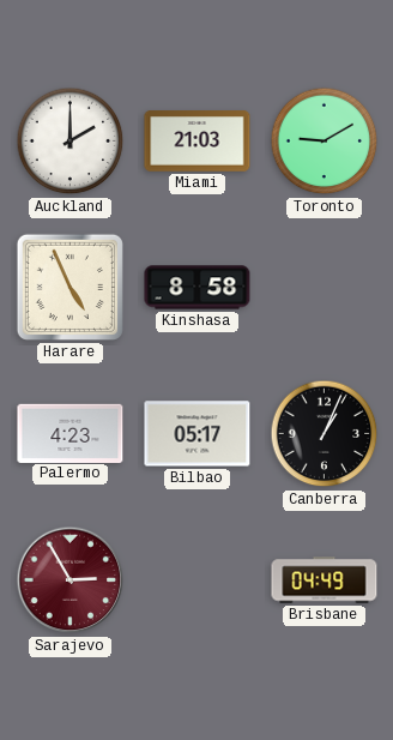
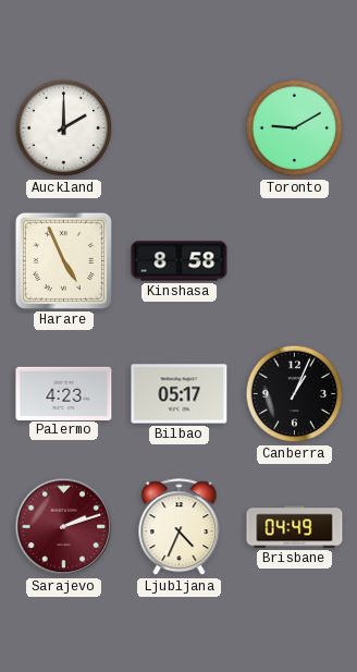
Miami: 21:03 -> none (198, 142)
Sarajevo: 2:55 -> 2:12 (64, 527)
Ljubljana: none -> 4:34 (180, 527)
